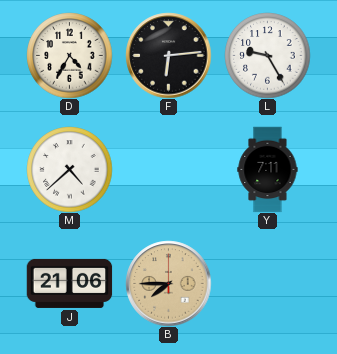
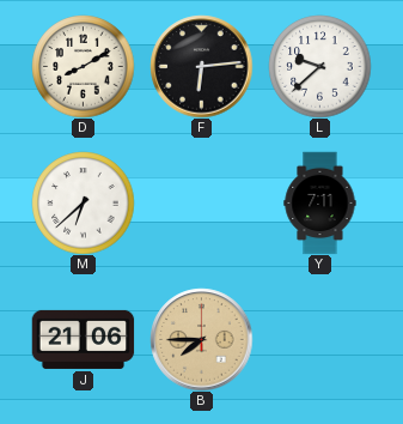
D: 4:35 -> 8:10 (83, 66)
L: 9:25 -> 9:38 (319, 66)
M: 4:38 -> 6:38 (83, 202)
